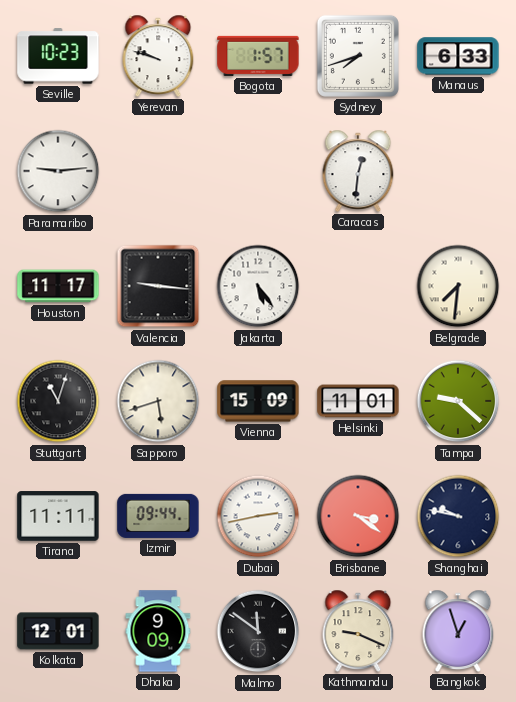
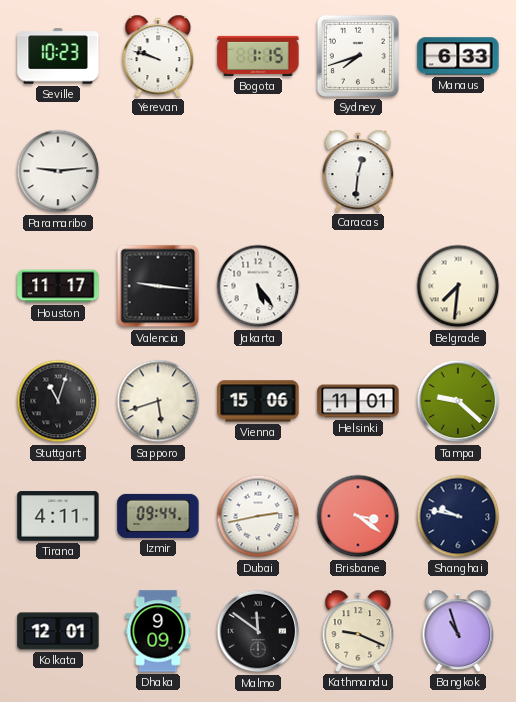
Bogota: 1:57 -> 1:15 (258, 56)
Vienna: 15:09 -> 15:06 (258, 401)
Tirana: 11:11 -> 4:11 (58, 516)
Bangkok: 12:57 -> 10:57 (458, 631)
